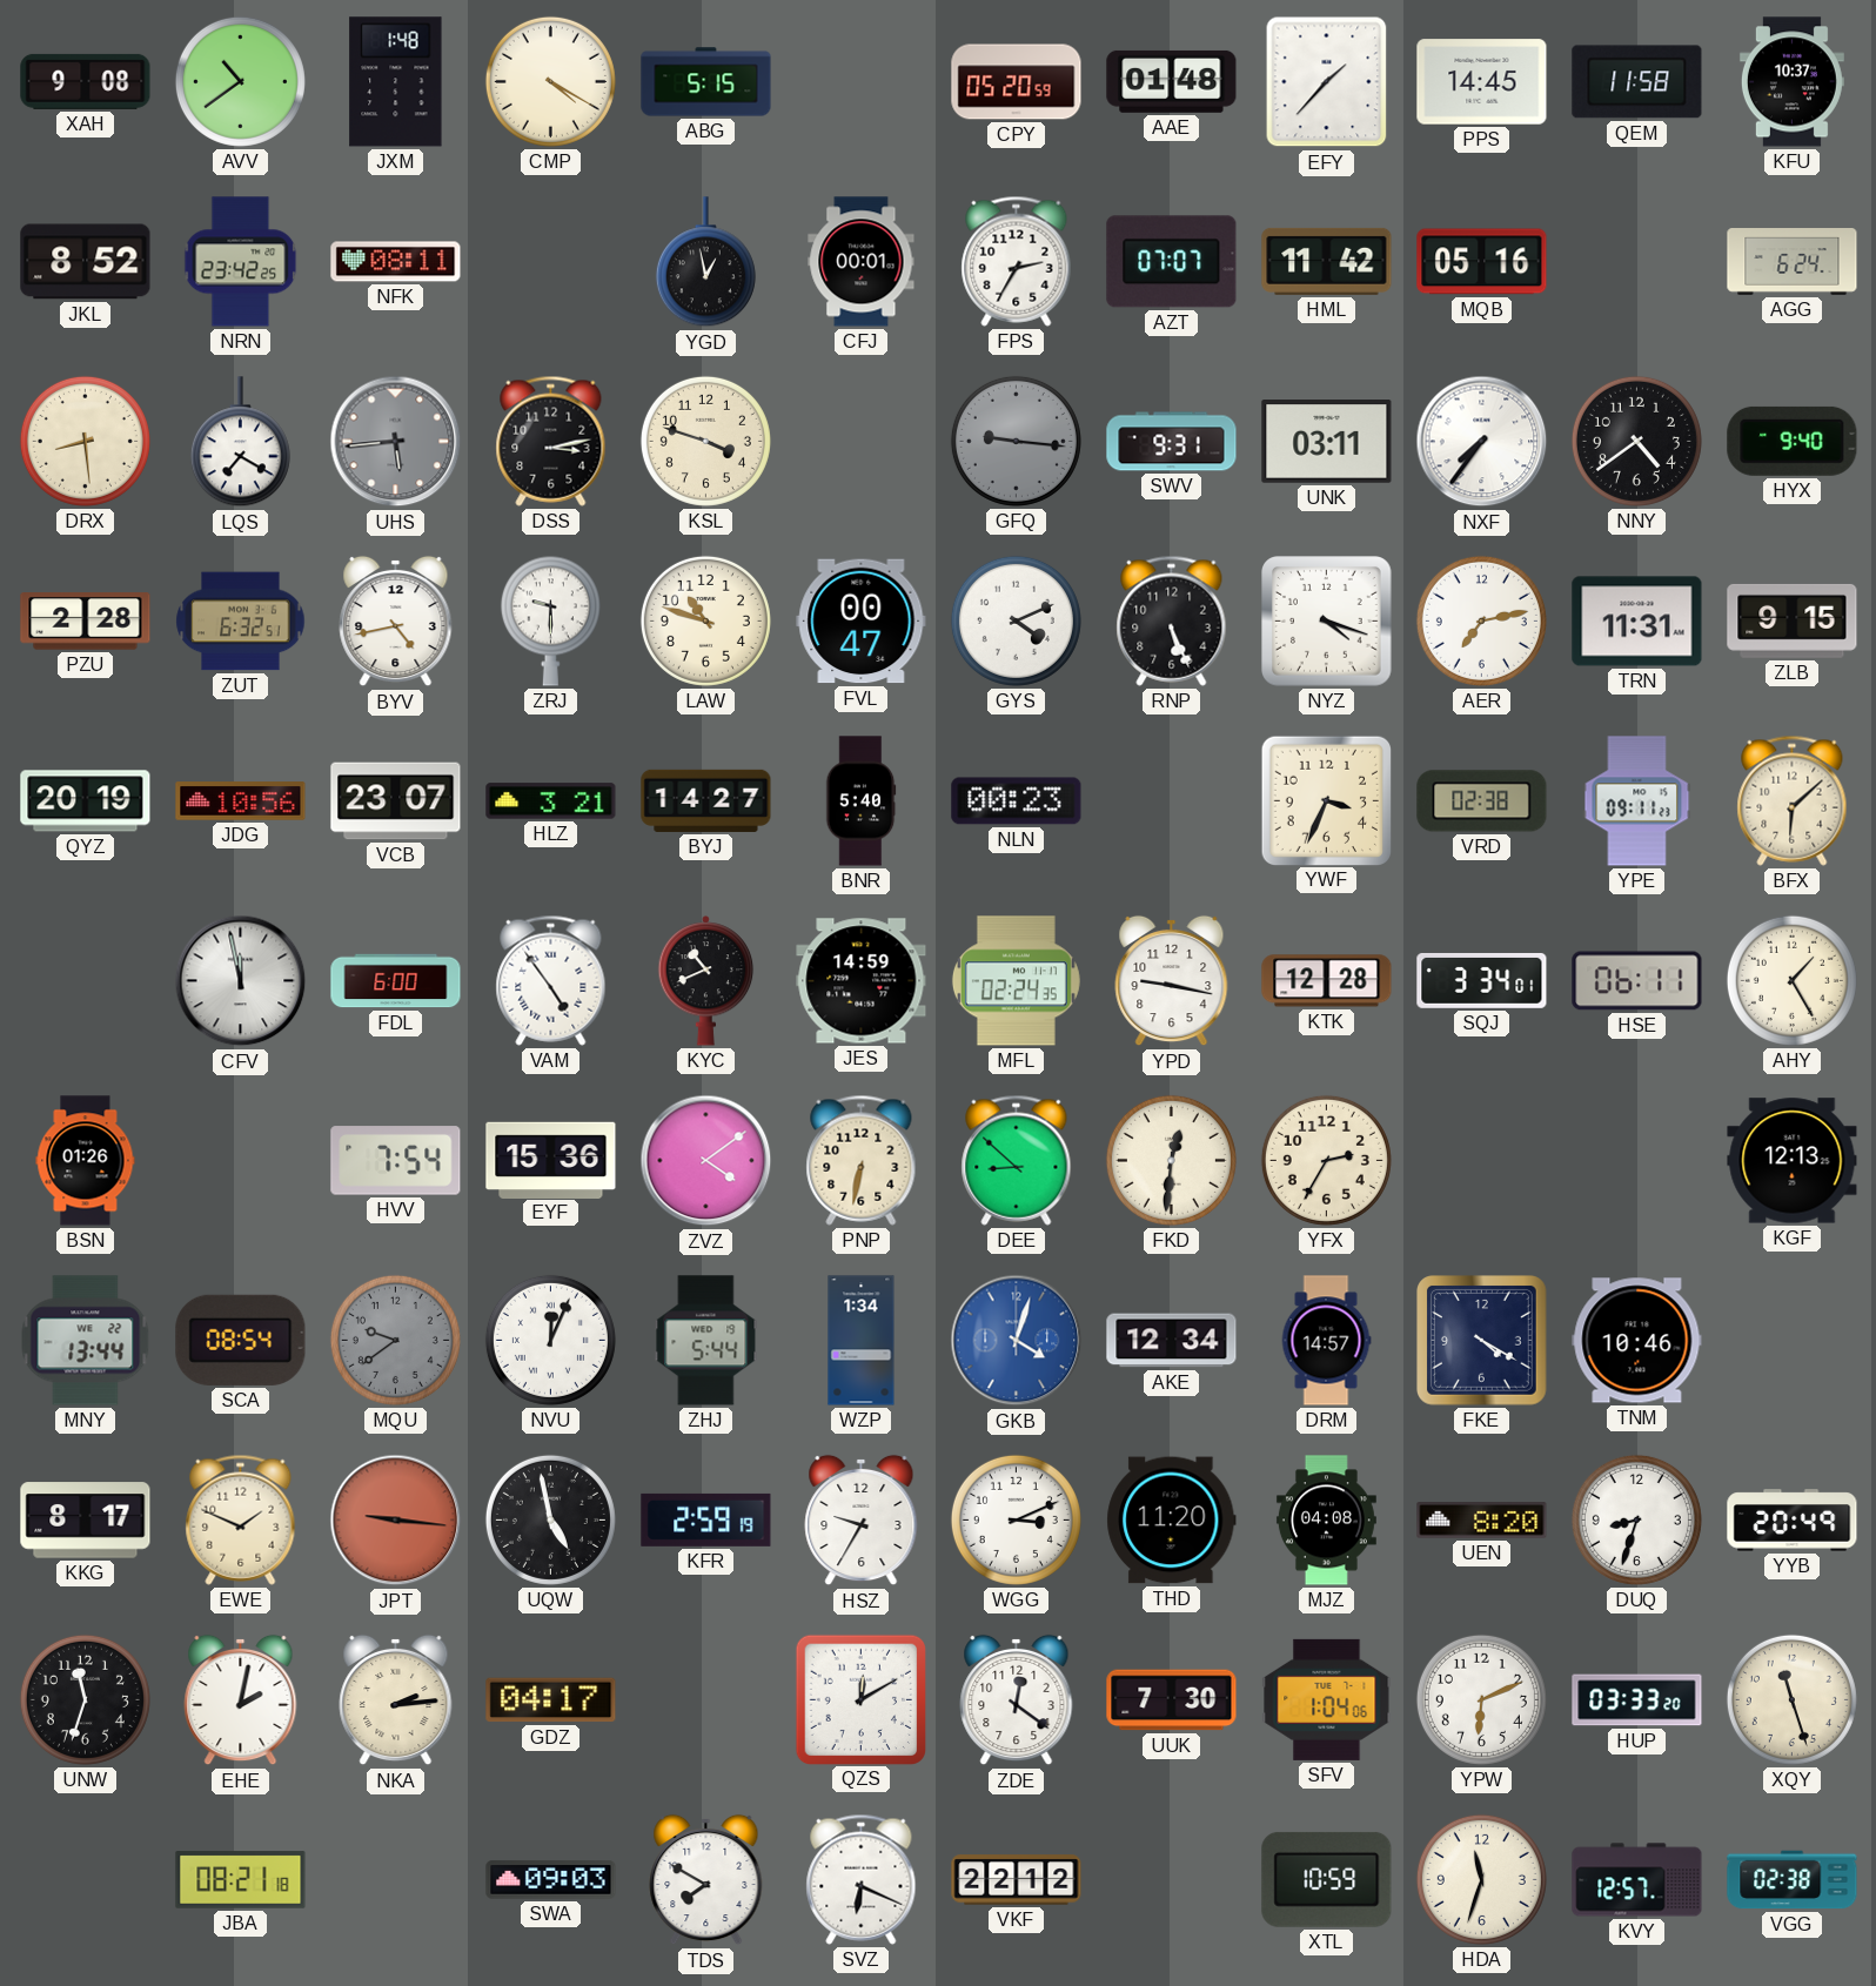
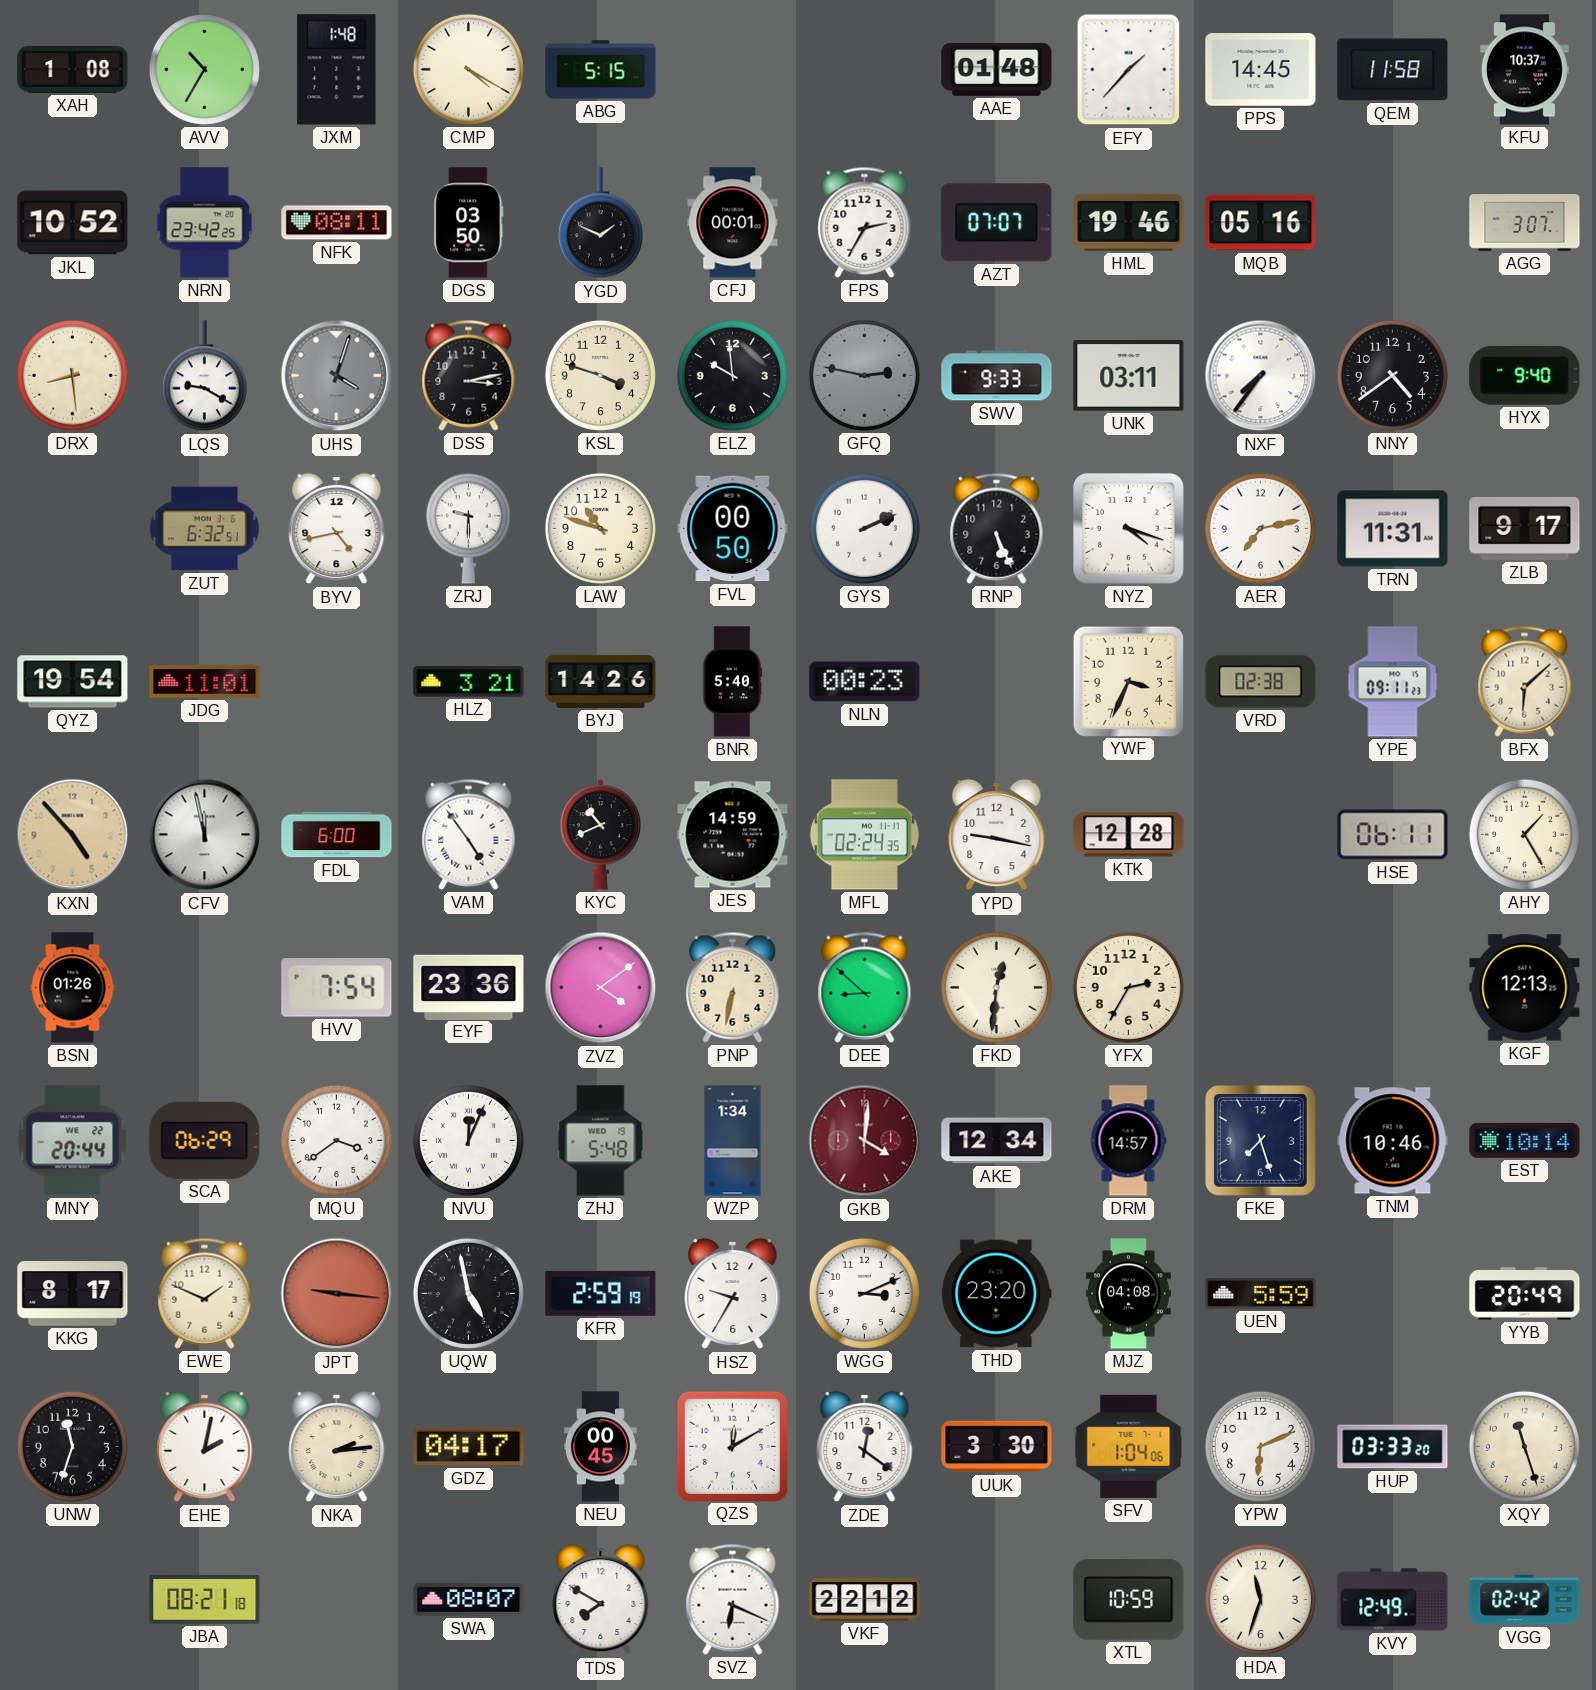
XAH: 9:08 -> 1:08 (73, 69)
AVV: 10:39 -> 10:35 (204, 69)
CPY: 05:20 -> none (1017, 82)
JKL: 8:52 -> 10:52 (73, 223)
DGS: none -> 03:50 (469, 223)
YGD: 12:58 -> 1:49 (600, 223)
HML: 11:42 -> 19:46 (1129, 222)
AGG: 6:24 -> 3:07 (1525, 223)
LQS: 7:20 -> 9:20 (204, 376)
UHS: 5:44 -> 4:03 (337, 376)
ELZ: none -> 9:59 (732, 375)
GFQ: 9:16 -> 2:47 (864, 375)
SWV: 9:31 -> 9:33 (997, 376)
PZU: 2:28 -> none (86, 622)
FVL: 00:47 -> 00:50 (733, 529)
GYS: 4:11 -> 2:11 (864, 528)
ZLB: 9:15 -> 9:17 (1525, 528)
QYZ: 20:19 -> 19:54 (73, 682)
JDG: 10:56 -> 11:01 (205, 682)
VCB: 23:07 -> none (396, 801)
BYJ: 14:27 -> 14:26 (601, 681)
KXN: none -> 4:53 (73, 835)
SQJ: 3:34 -> none (1482, 980)
EYF: 15:36 -> 23:36 (469, 987)
MNY: 13:44 -> 20:44 (73, 1141)
SCA: 08:54 -> 06:29 (205, 1140)
MQU: 9:39 -> 3:39 (336, 1140)
MQU dial: grey -> white (336, 1140)
ZHJ: 5:44 -> 5:48 (601, 1141)
GKB: 4:03 -> 4:01 (865, 1141)
GKB dial: blue -> burgundy (865, 1141)
FKE: 4:20 -> 7:27 (1261, 1141)
EST: none -> 10:14 (1525, 1140)
THD: 11:20 -> 23:20 (997, 1294)
UEN: 8:20 -> 5:59 (1261, 1294)
DUQ: 8:33 -> none (1636, 1519)
NEU: none -> 00:45 (600, 1447)
UUK: 7:30 -> 3:30 (997, 1447)
SWA: 09:03 -> 08:07 (469, 1600)
KVY: 12:57 -> 12:49 (1393, 1600)
VGG: 02:38 -> 02:42 (1525, 1600)
